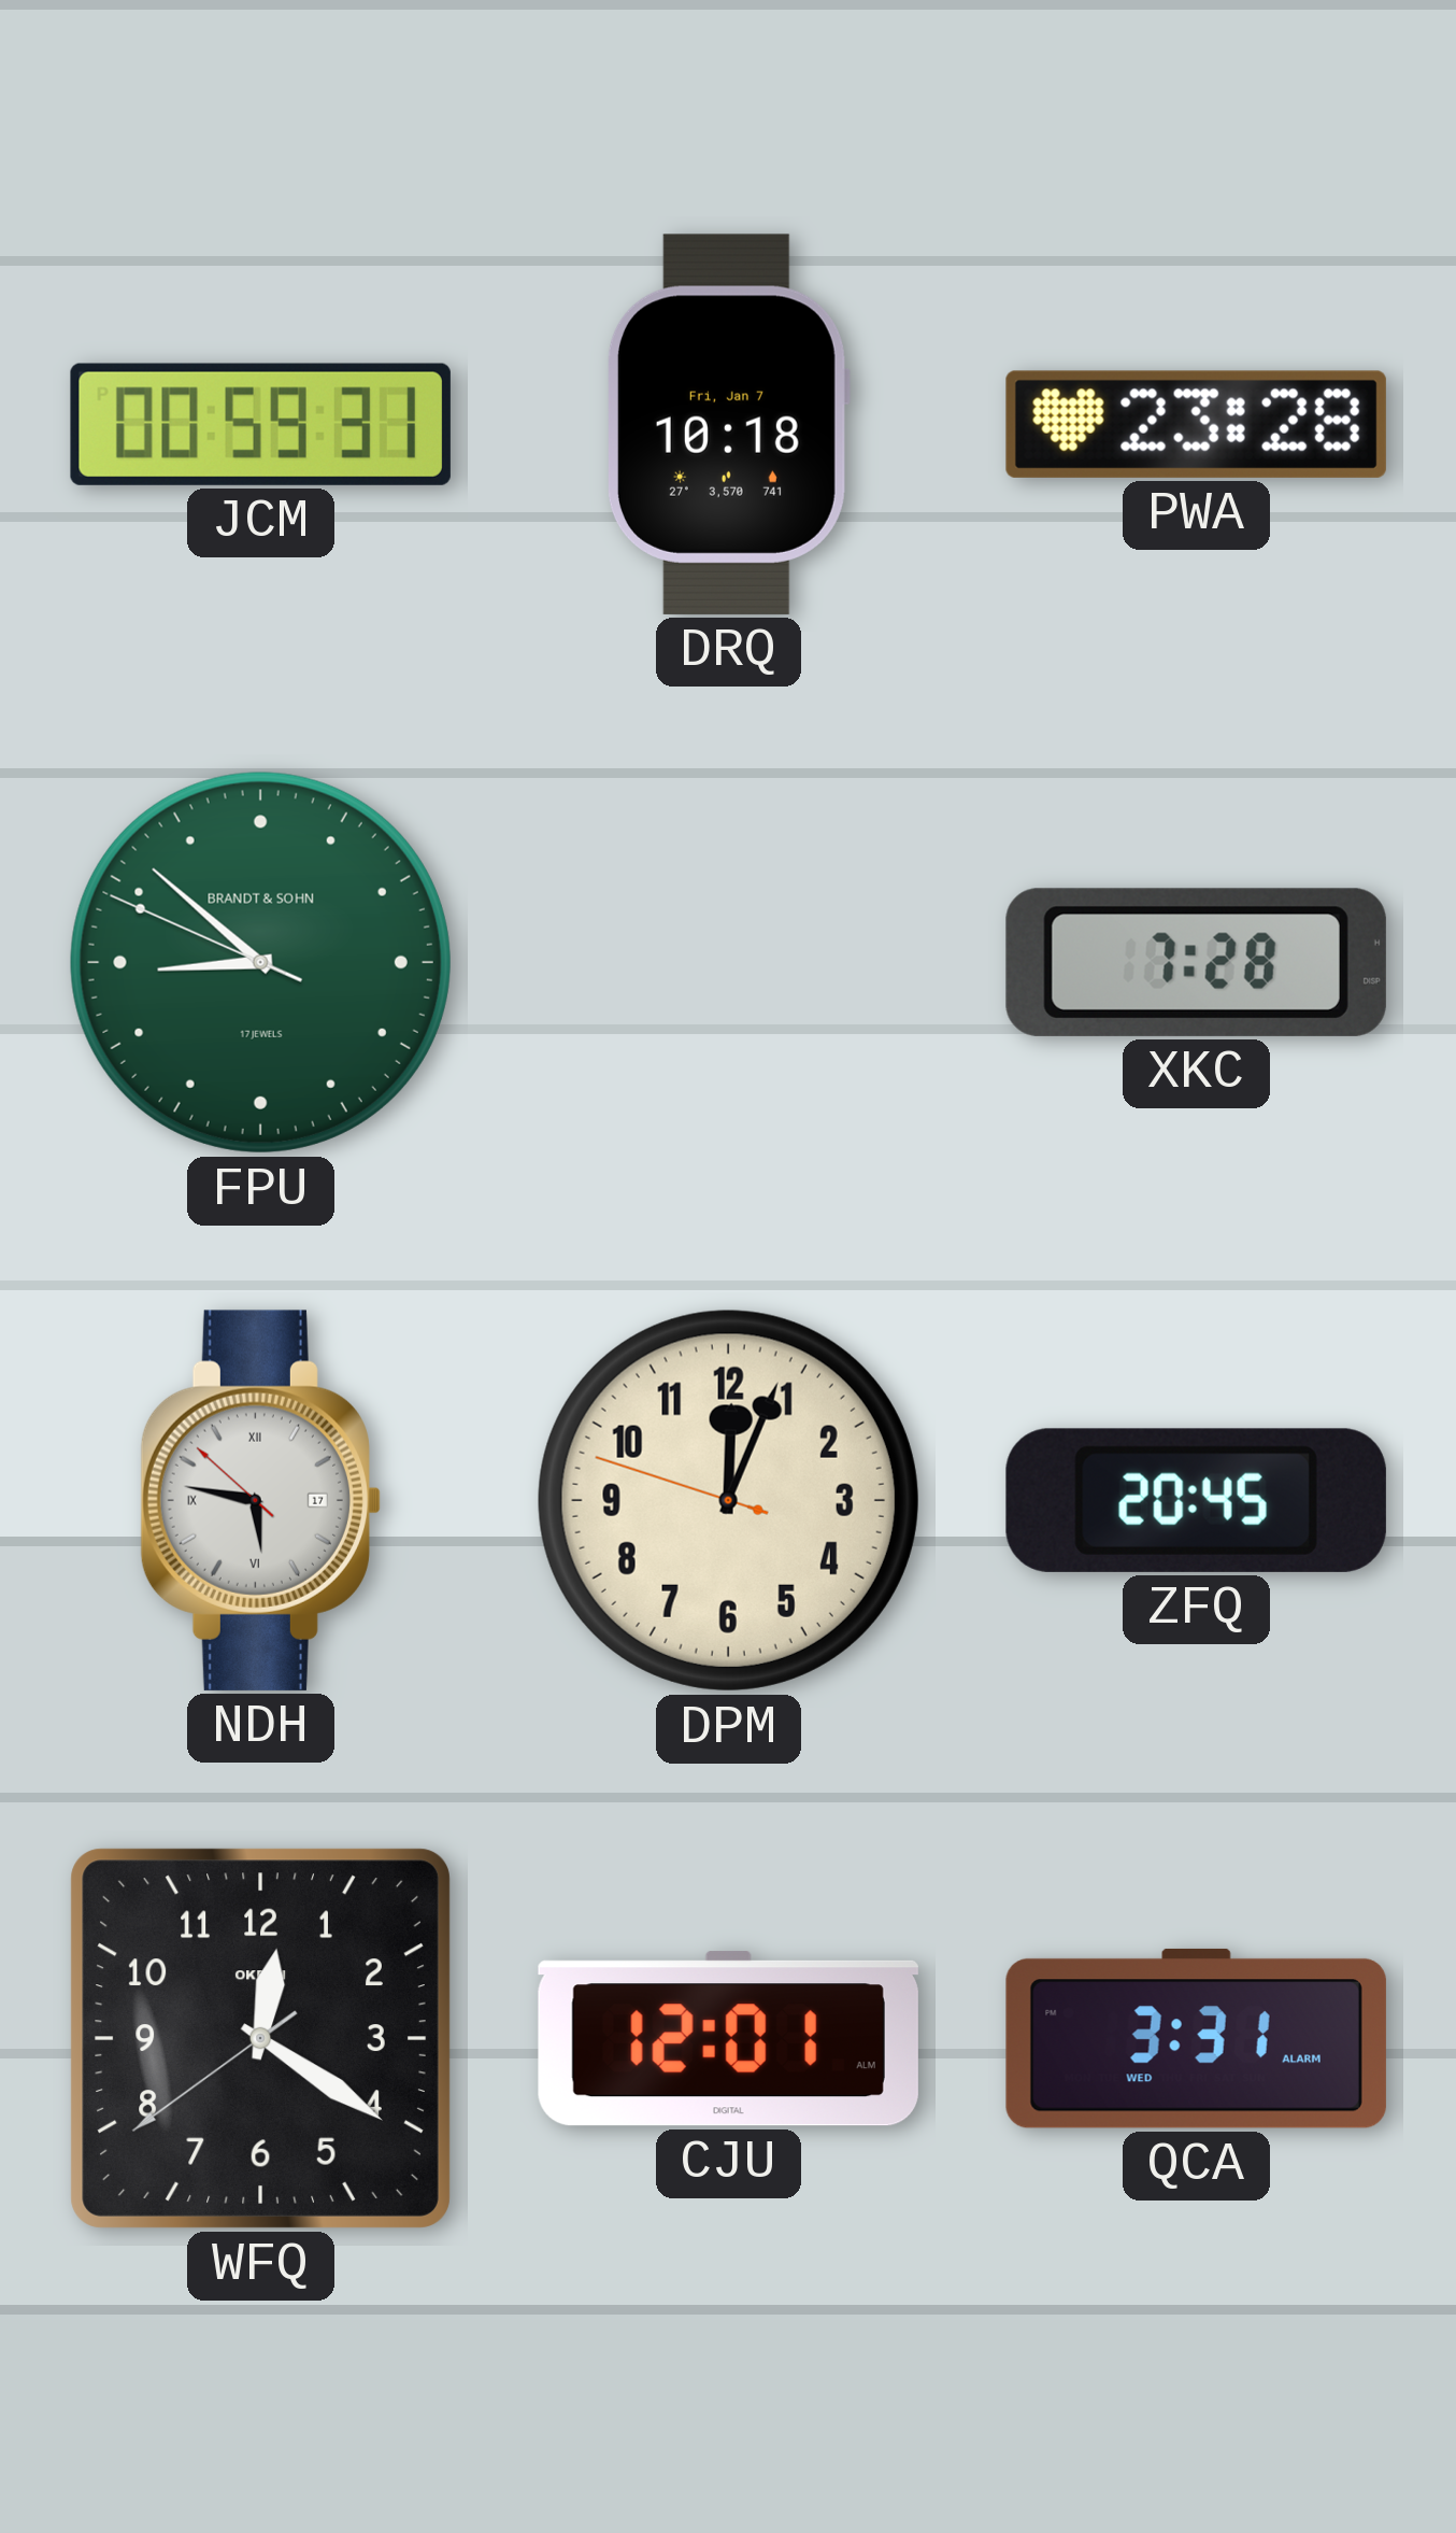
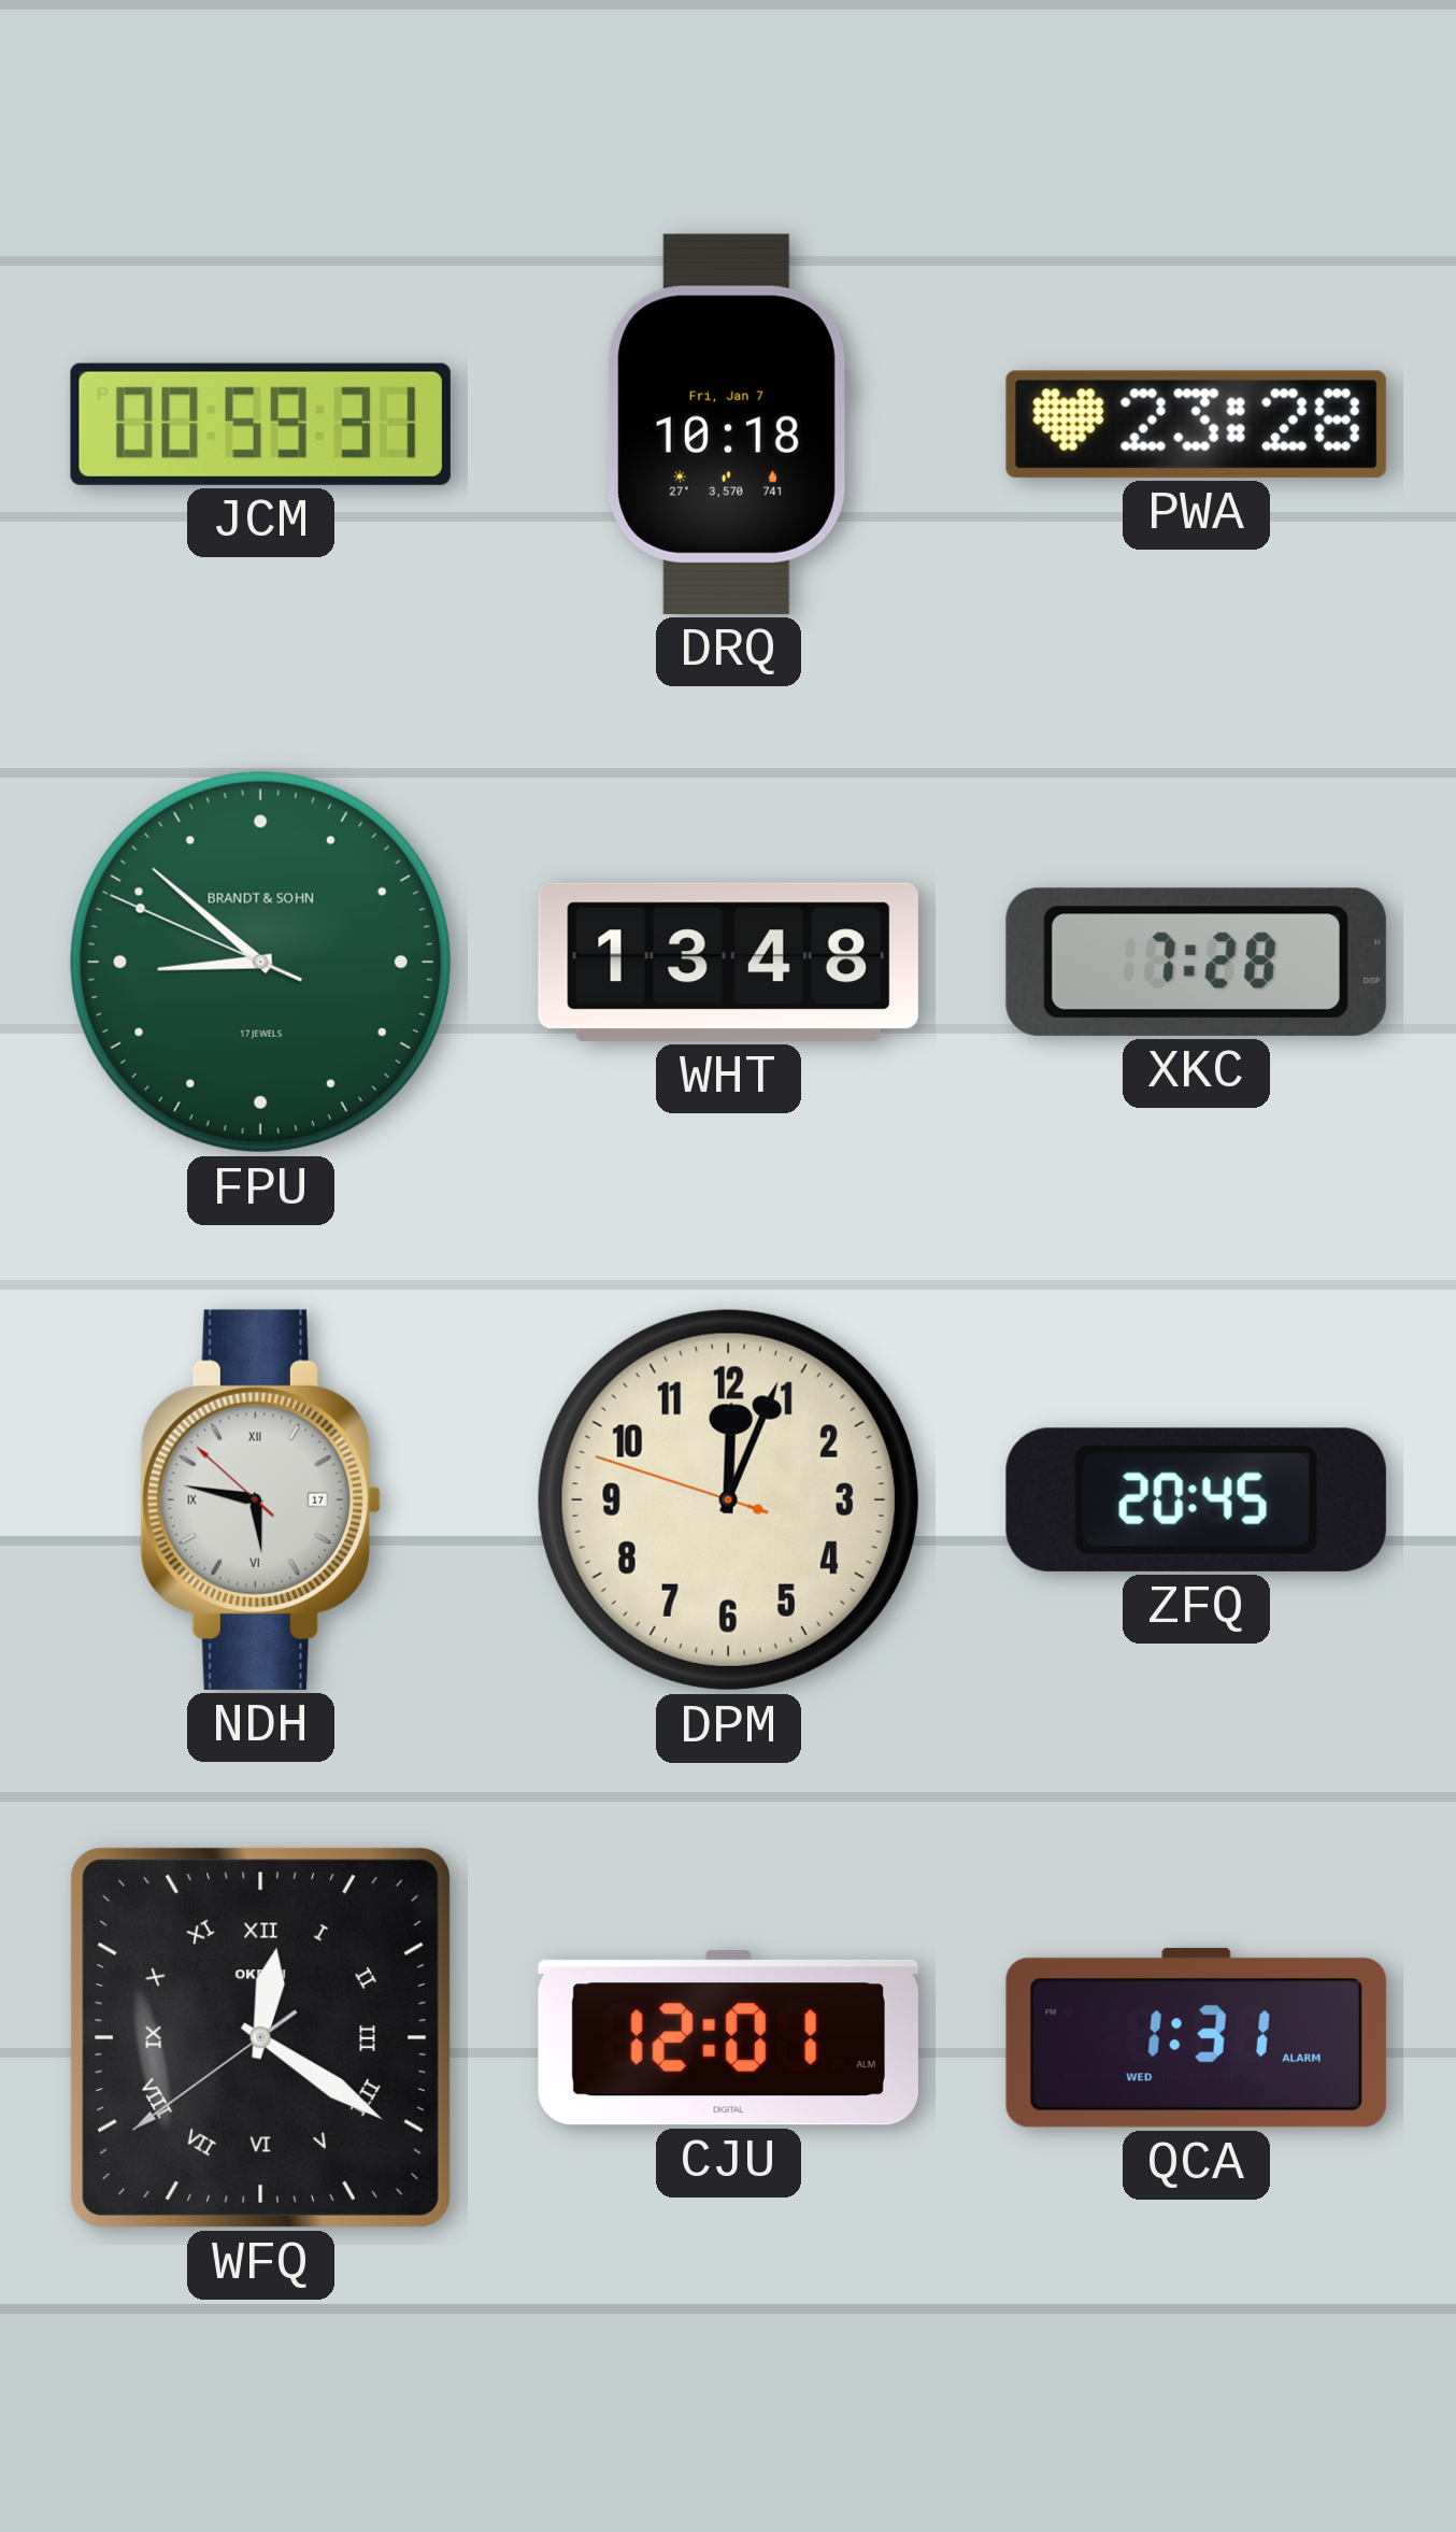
WHT: none -> 13:48 (728, 962)
WFQ numerals: Arabic -> Roman (260, 2037)
QCA: 3:31 -> 1:31 (1196, 2037)
